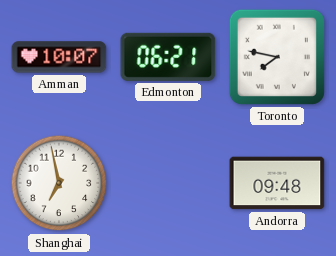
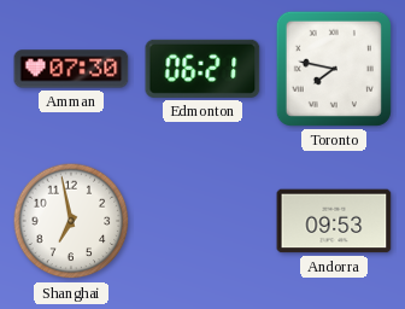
Amman: 10:07 -> 07:30 (71, 69)
Andorra: 09:48 -> 09:53 (334, 221)
